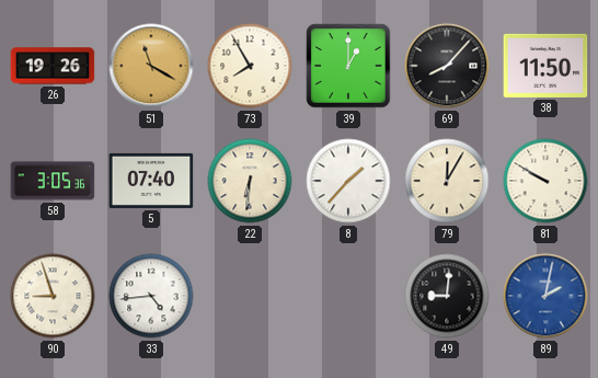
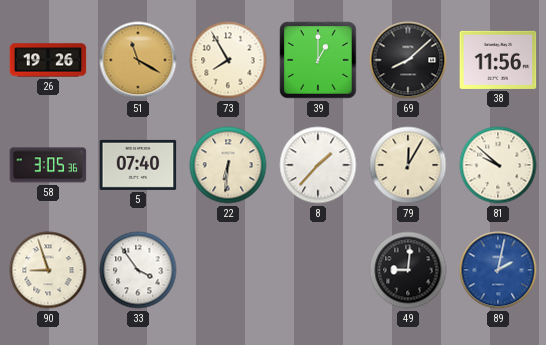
69: 8:07 -> 8:08 (408, 60)
38: 11:50 -> 11:56 (498, 60)
81: 9:50 -> 9:52 (498, 165)
33: 4:44 -> 3:54 (138, 270)
